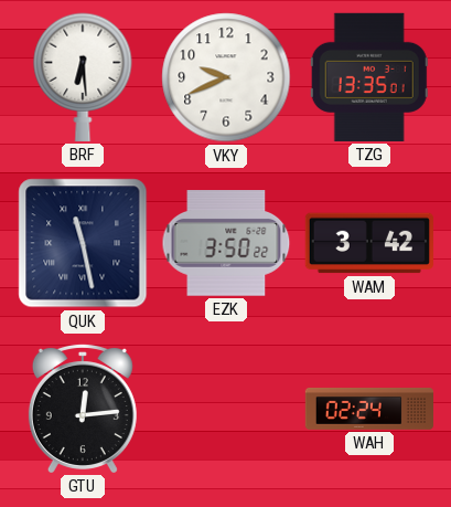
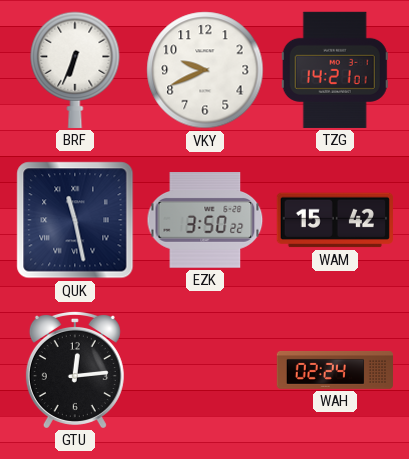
BRF: 6:29 -> 6:34 (75, 70)
TZG: 13:35 -> 14:21 (335, 70)
WAM: 3:42 -> 15:42 (335, 220)
